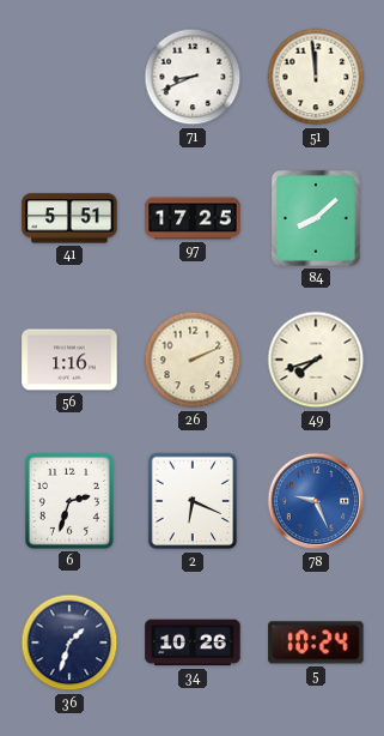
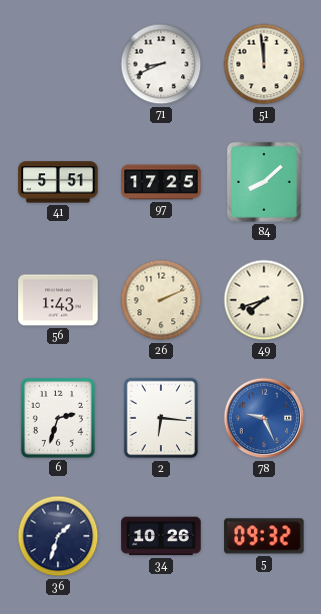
56: 1:16 -> 1:43 (58, 300)
2: 6:19 -> 6:16 (161, 418)
5: 10:24 -> 09:32 (264, 536)
